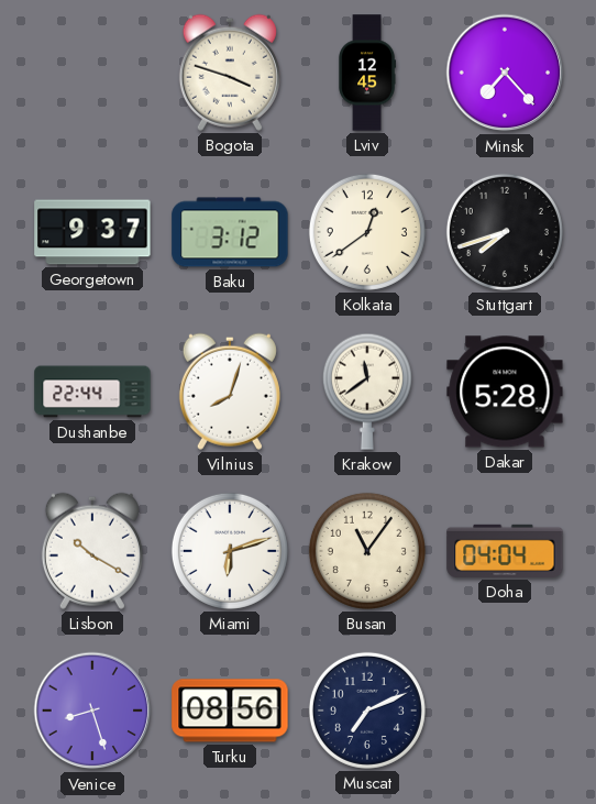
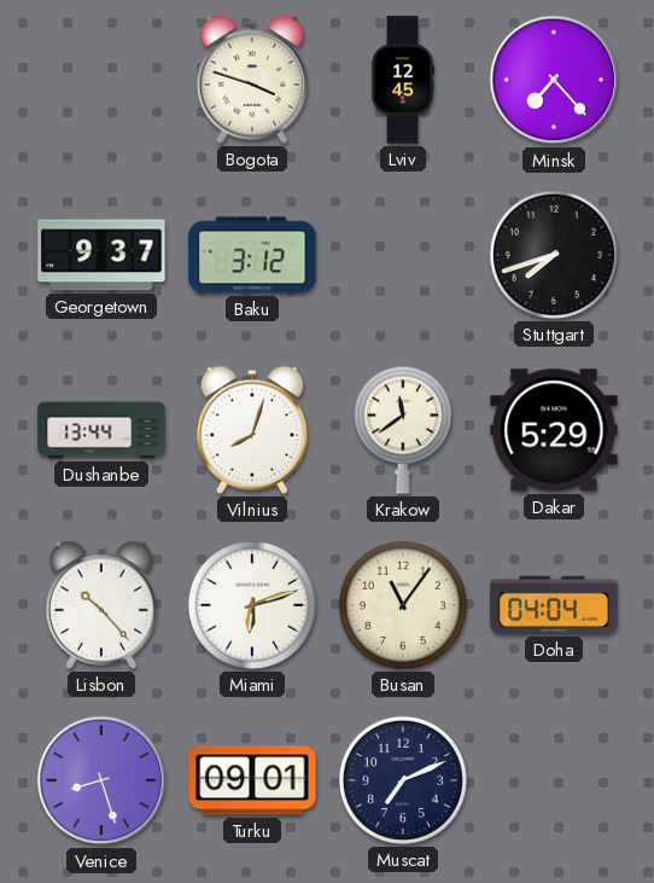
Kolkata: 12:39 -> none (367, 232)
Dushanbe: 22:44 -> 13:44 (101, 430)
Dakar: 5:28 -> 5:29 (554, 430)
Lisbon: 10:20 -> 10:23 (101, 605)
Turku: 08:56 -> 09:01 (252, 780)
